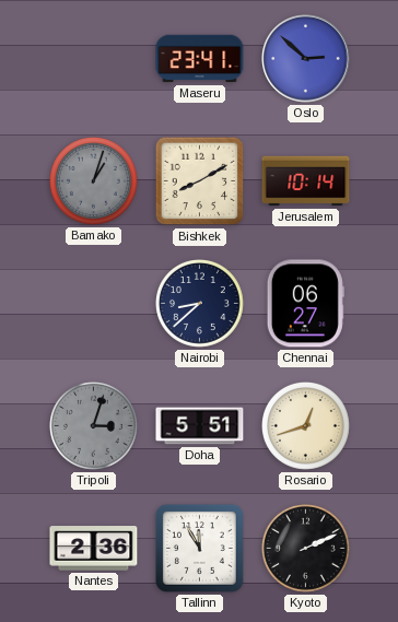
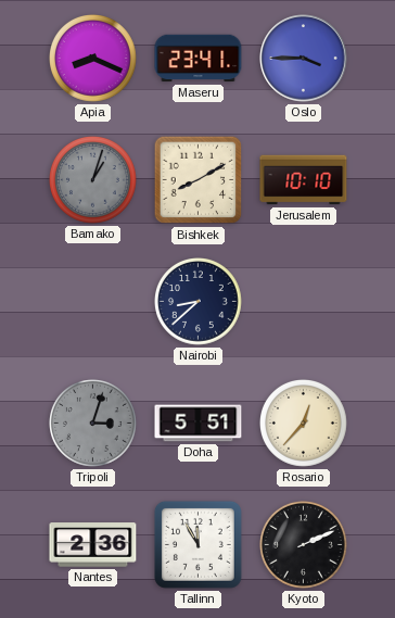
Apia: none -> 8:19 (93, 59)
Oslo: 2:52 -> 3:45 (304, 59)
Jerusalem: 10:14 -> 10:10 (304, 180)
Chennai: 06:27 -> none (305, 304)
Rosario: 12:42 -> 12:37 (304, 424)
